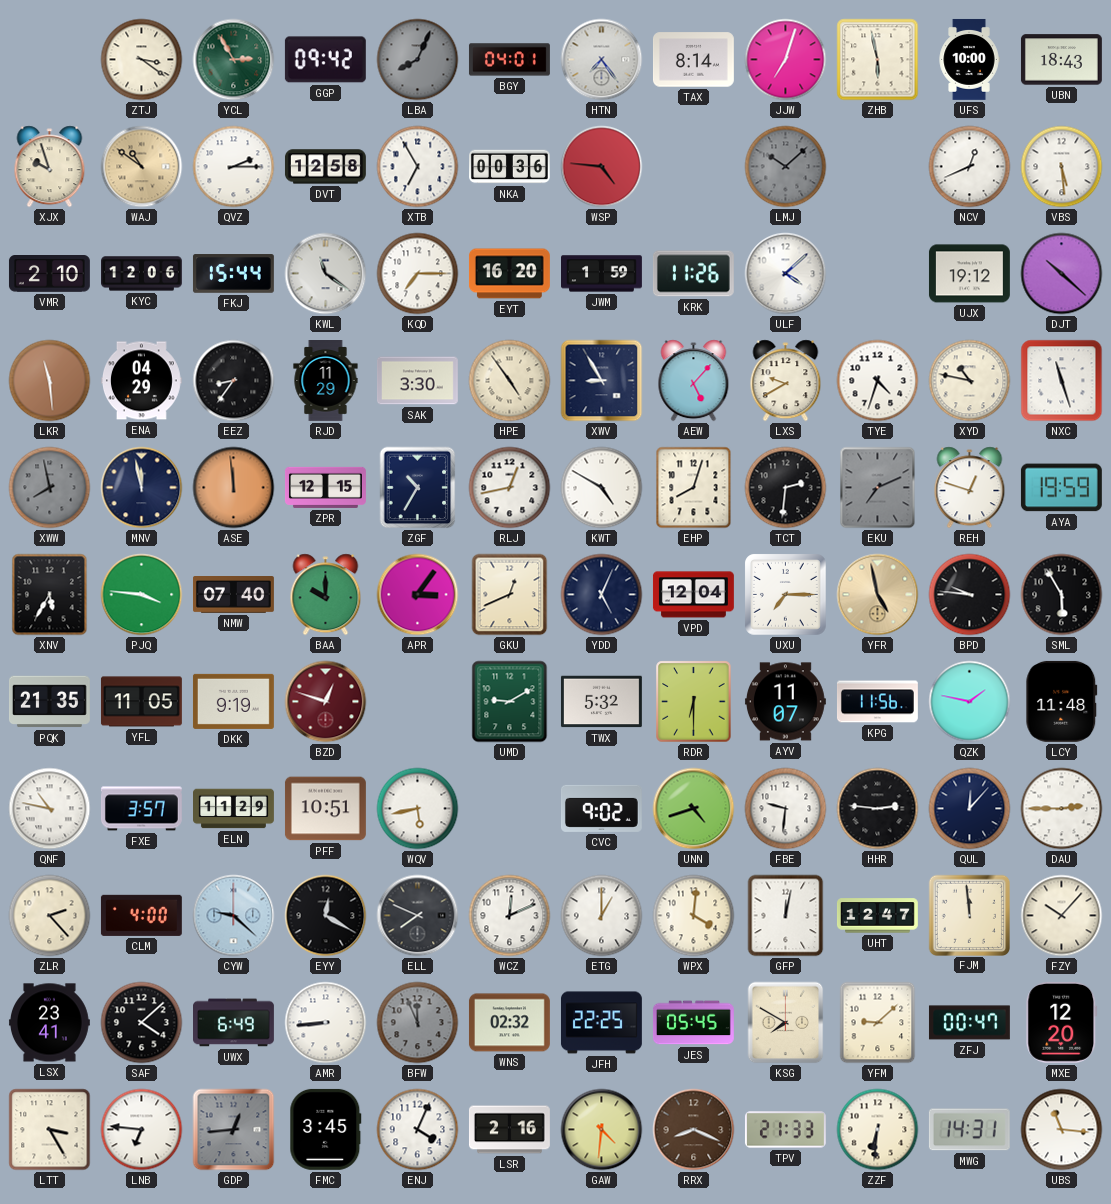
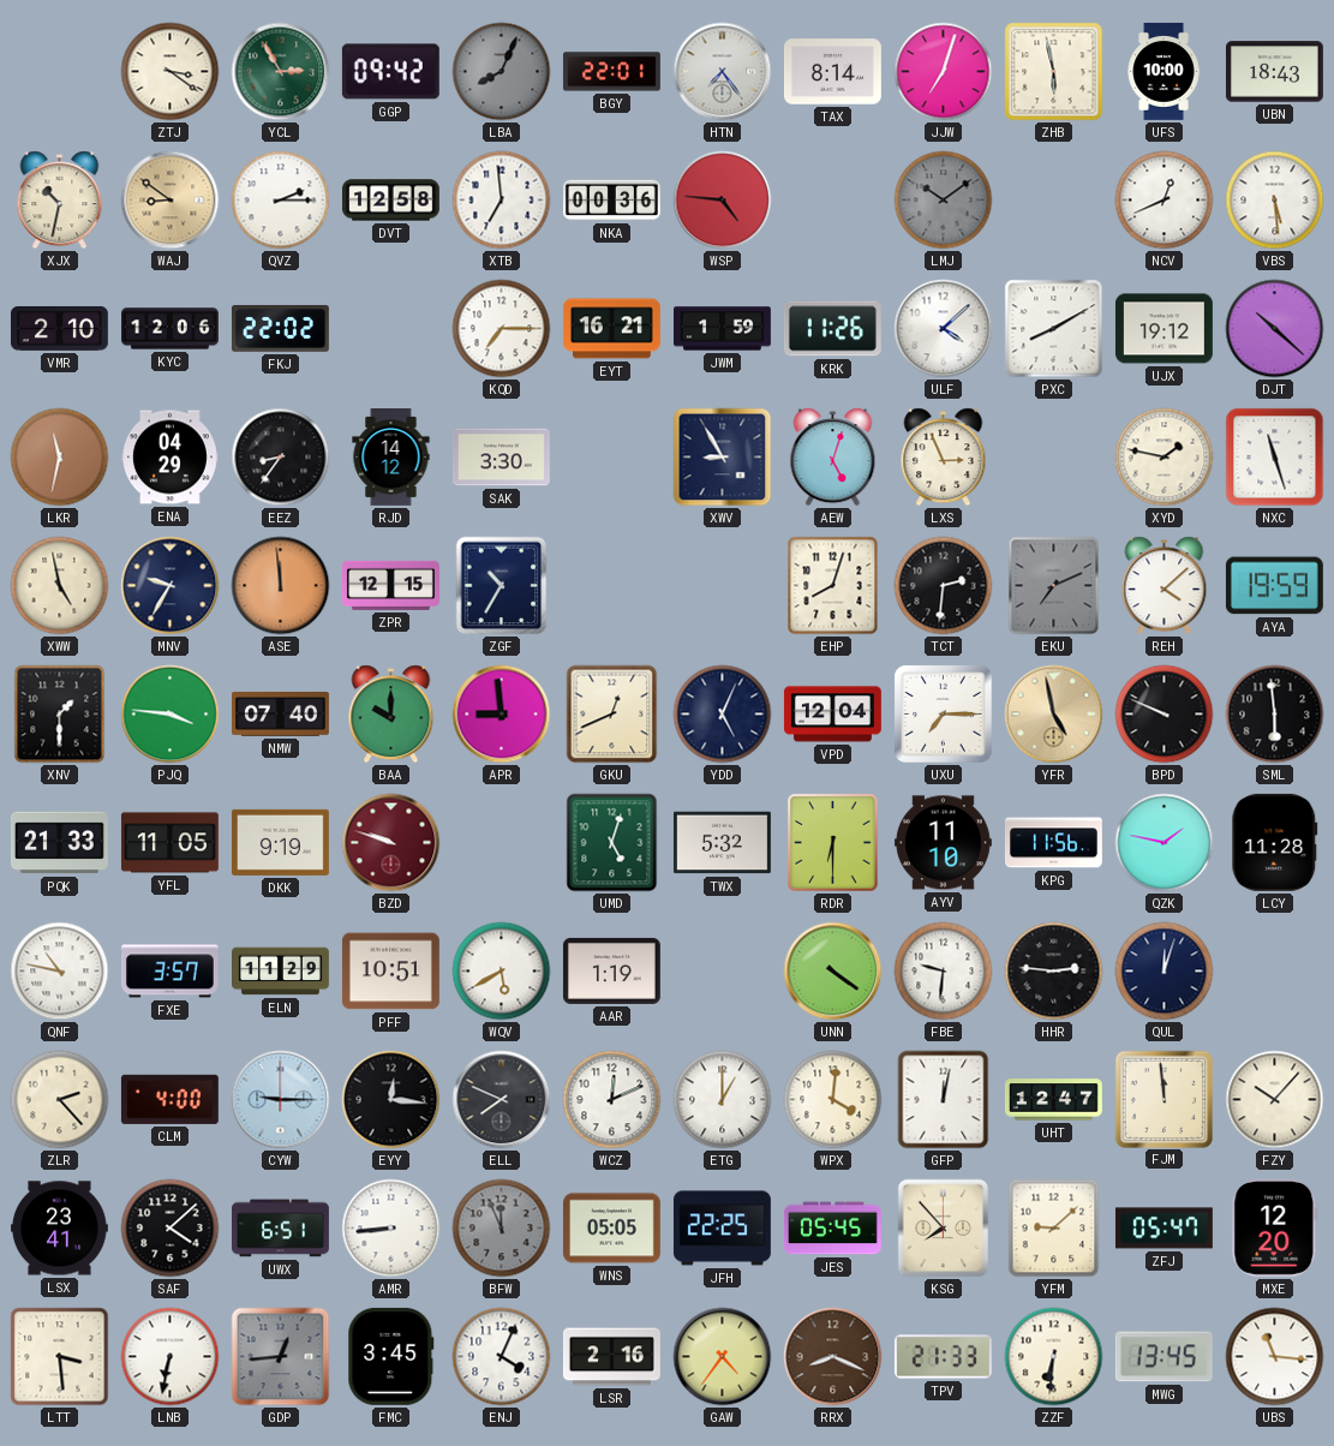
BGY: 04:01 -> 22:01 (611, 72)
XJX: 9:57 -> 10:32 (60, 201)
WAJ: 10:51 -> 8:51 (171, 201)
XTB: 6:55 -> 6:59 (502, 201)
LMJ: 10:08 -> 10:09 (944, 201)
FKJ: 15:44 -> 22:02 (280, 329)
KWL: 11:21 -> none (326, 274)
EYT: 16:20 -> 16:21 (611, 329)
PXC: none -> 8:10 (1054, 329)
LKR: 11:29 -> 11:32 (60, 458)
RJD: 11:29 -> 14:12 (391, 458)
HPE: 4:54 -> none (510, 381)
AEW: 5:07 -> 5:03 (833, 458)
LXS: 9:40 -> 2:56 (944, 458)
TYE: 4:33 -> none (878, 381)
XYD: 10:47 -> 1:47 (1165, 458)
XWW: 7:58 -> 4:58 (60, 586)
XWW dial: grey -> cream (60, 586)
MNV: 11:58 -> 9:35 (171, 586)
RLJ: 12:43 -> none (510, 488)
KWT: 4:50 -> none (602, 488)
REH: 12:48 -> 4:08 (1165, 586)
XNV: 5:35 -> 1:30 (60, 715)
APR: 3:06 -> 8:59 (502, 715)
BPD: 9:46 -> 9:49 (1165, 715)
SML: 5:55 -> 5:59 (1275, 715)
PQK: 21:35 -> 21:33 (59, 843)
BZD: 12:48 -> 9:48 (391, 843)
UMD: 9:10 -> 5:03 (612, 843)
AYV: 11:07 -> 11:10 (943, 843)
LCY: 11:48 -> 11:28 (1275, 842)
WQV: 5:43 -> 5:40 (502, 972)
AAR: none -> 1:19 (611, 970)
CVC: 9:02 -> none (601, 808)
UNN: 4:42 -> 4:21 (833, 972)
QUL: 12:07 -> 12:03 (1165, 972)
DAU: 2:45 -> none (1062, 809)
CYW: 9:22 -> 9:15 (281, 1100)
EYY: 12:20 -> 12:16 (391, 1100)
UWX: 6:49 -> 6:51 (281, 1229)
WNS: 02:32 -> 05:05 (611, 1229)
KSG: 7:50 -> 7:53 (944, 1229)
ZFJ: 00:47 -> 05:47 (1163, 1229)
LTT: 3:25 -> 3:29 (60, 1357)
LNB: 6:46 -> 6:32 (171, 1357)
GAW: 4:31 -> 4:36 (723, 1357)
MWG: 14:31 -> 13:45 (1163, 1357)
